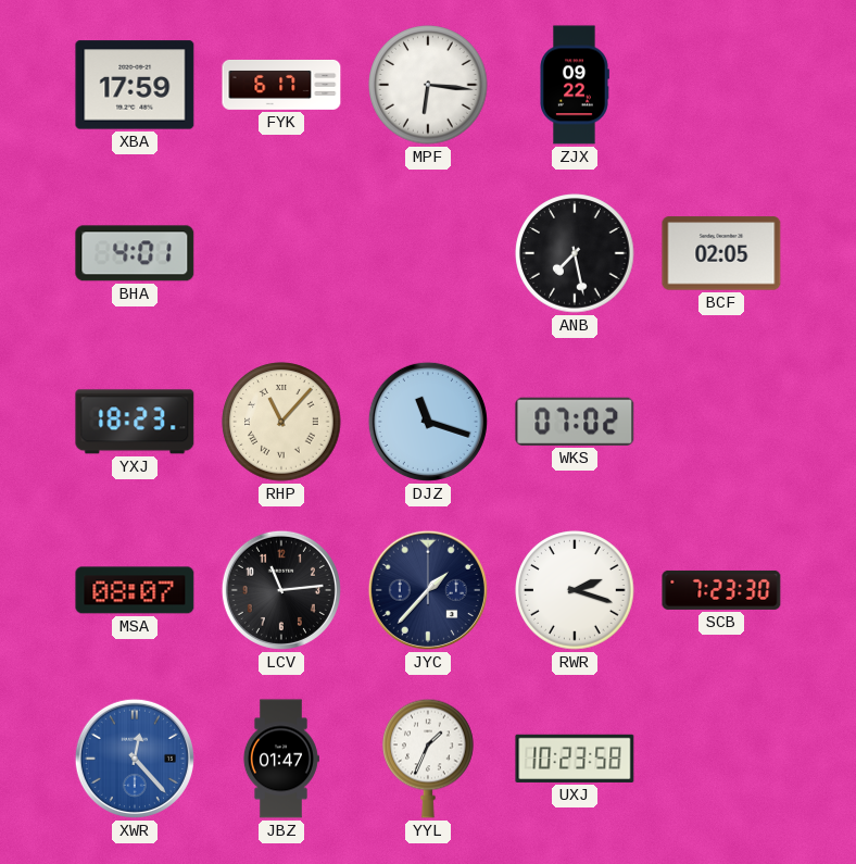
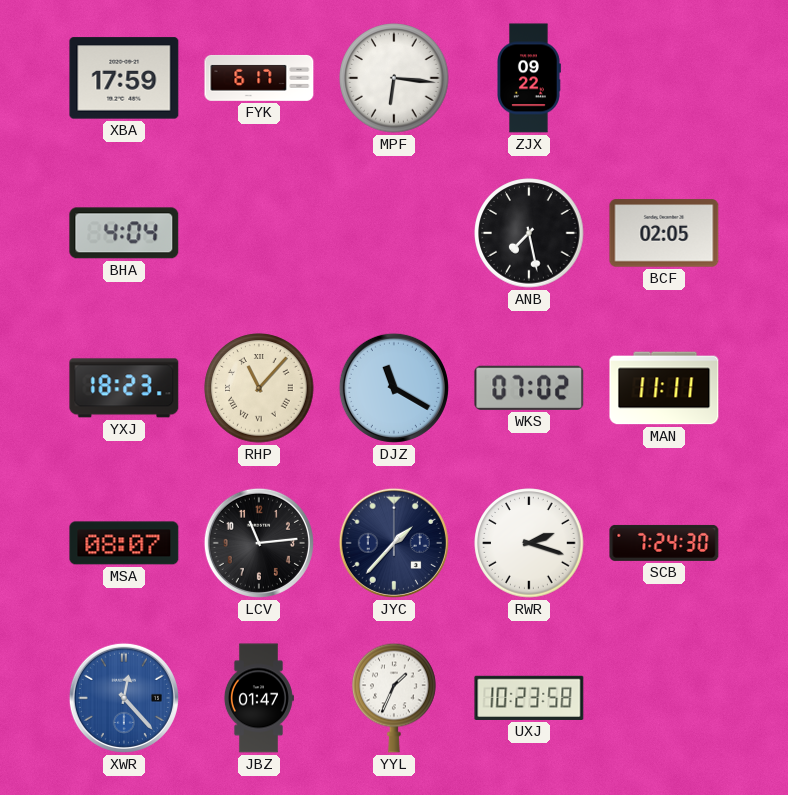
BHA: 4:01 -> 4:04 (124, 233)
DJZ: 11:18 -> 11:20 (394, 388)
MAN: none -> 11:11 (664, 388)
SCB: 7:23 -> 7:24 (664, 543)
